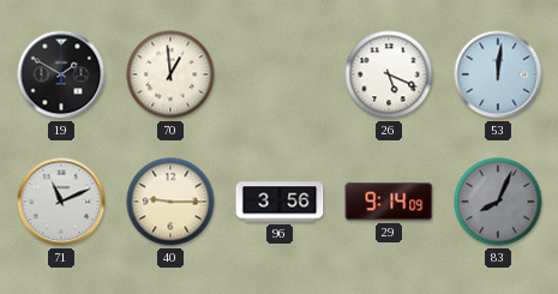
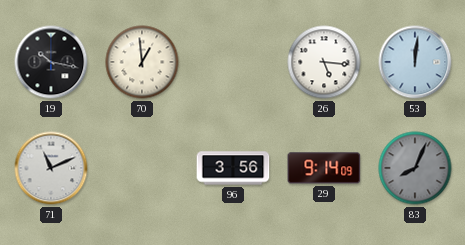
19: 1:50 -> 10:17 (51, 62)
26: 5:19 -> 5:16 (324, 62)
40: 9:15 -> none (170, 202)
